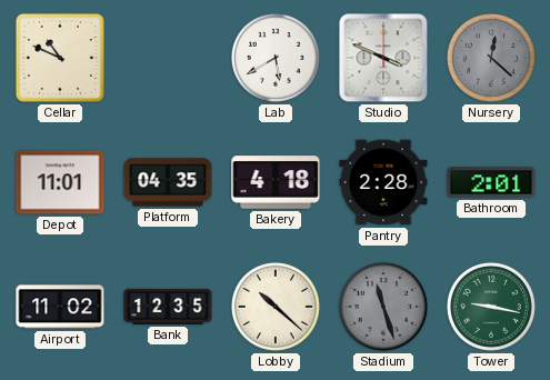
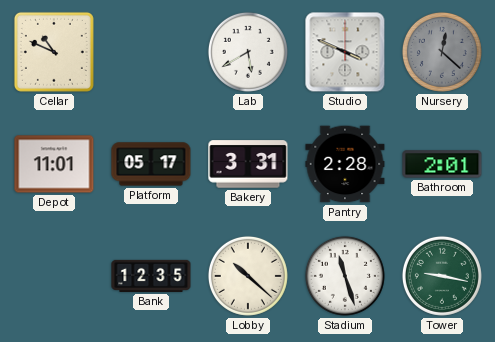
Platform: 04:35 -> 05:17 (151, 164)
Bakery: 4:18 -> 3:31 (248, 164)
Airport: 11:02 -> none (60, 307)
Stadium dial: grey -> white (345, 276)
